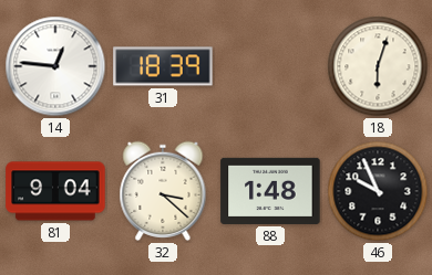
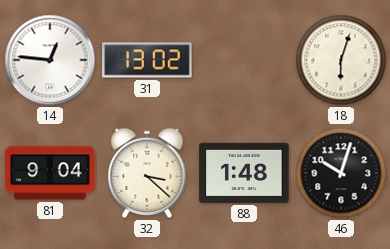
31: 18:39 -> 13:02 (147, 60)
46: 9:56 -> 10:03 (341, 173)
